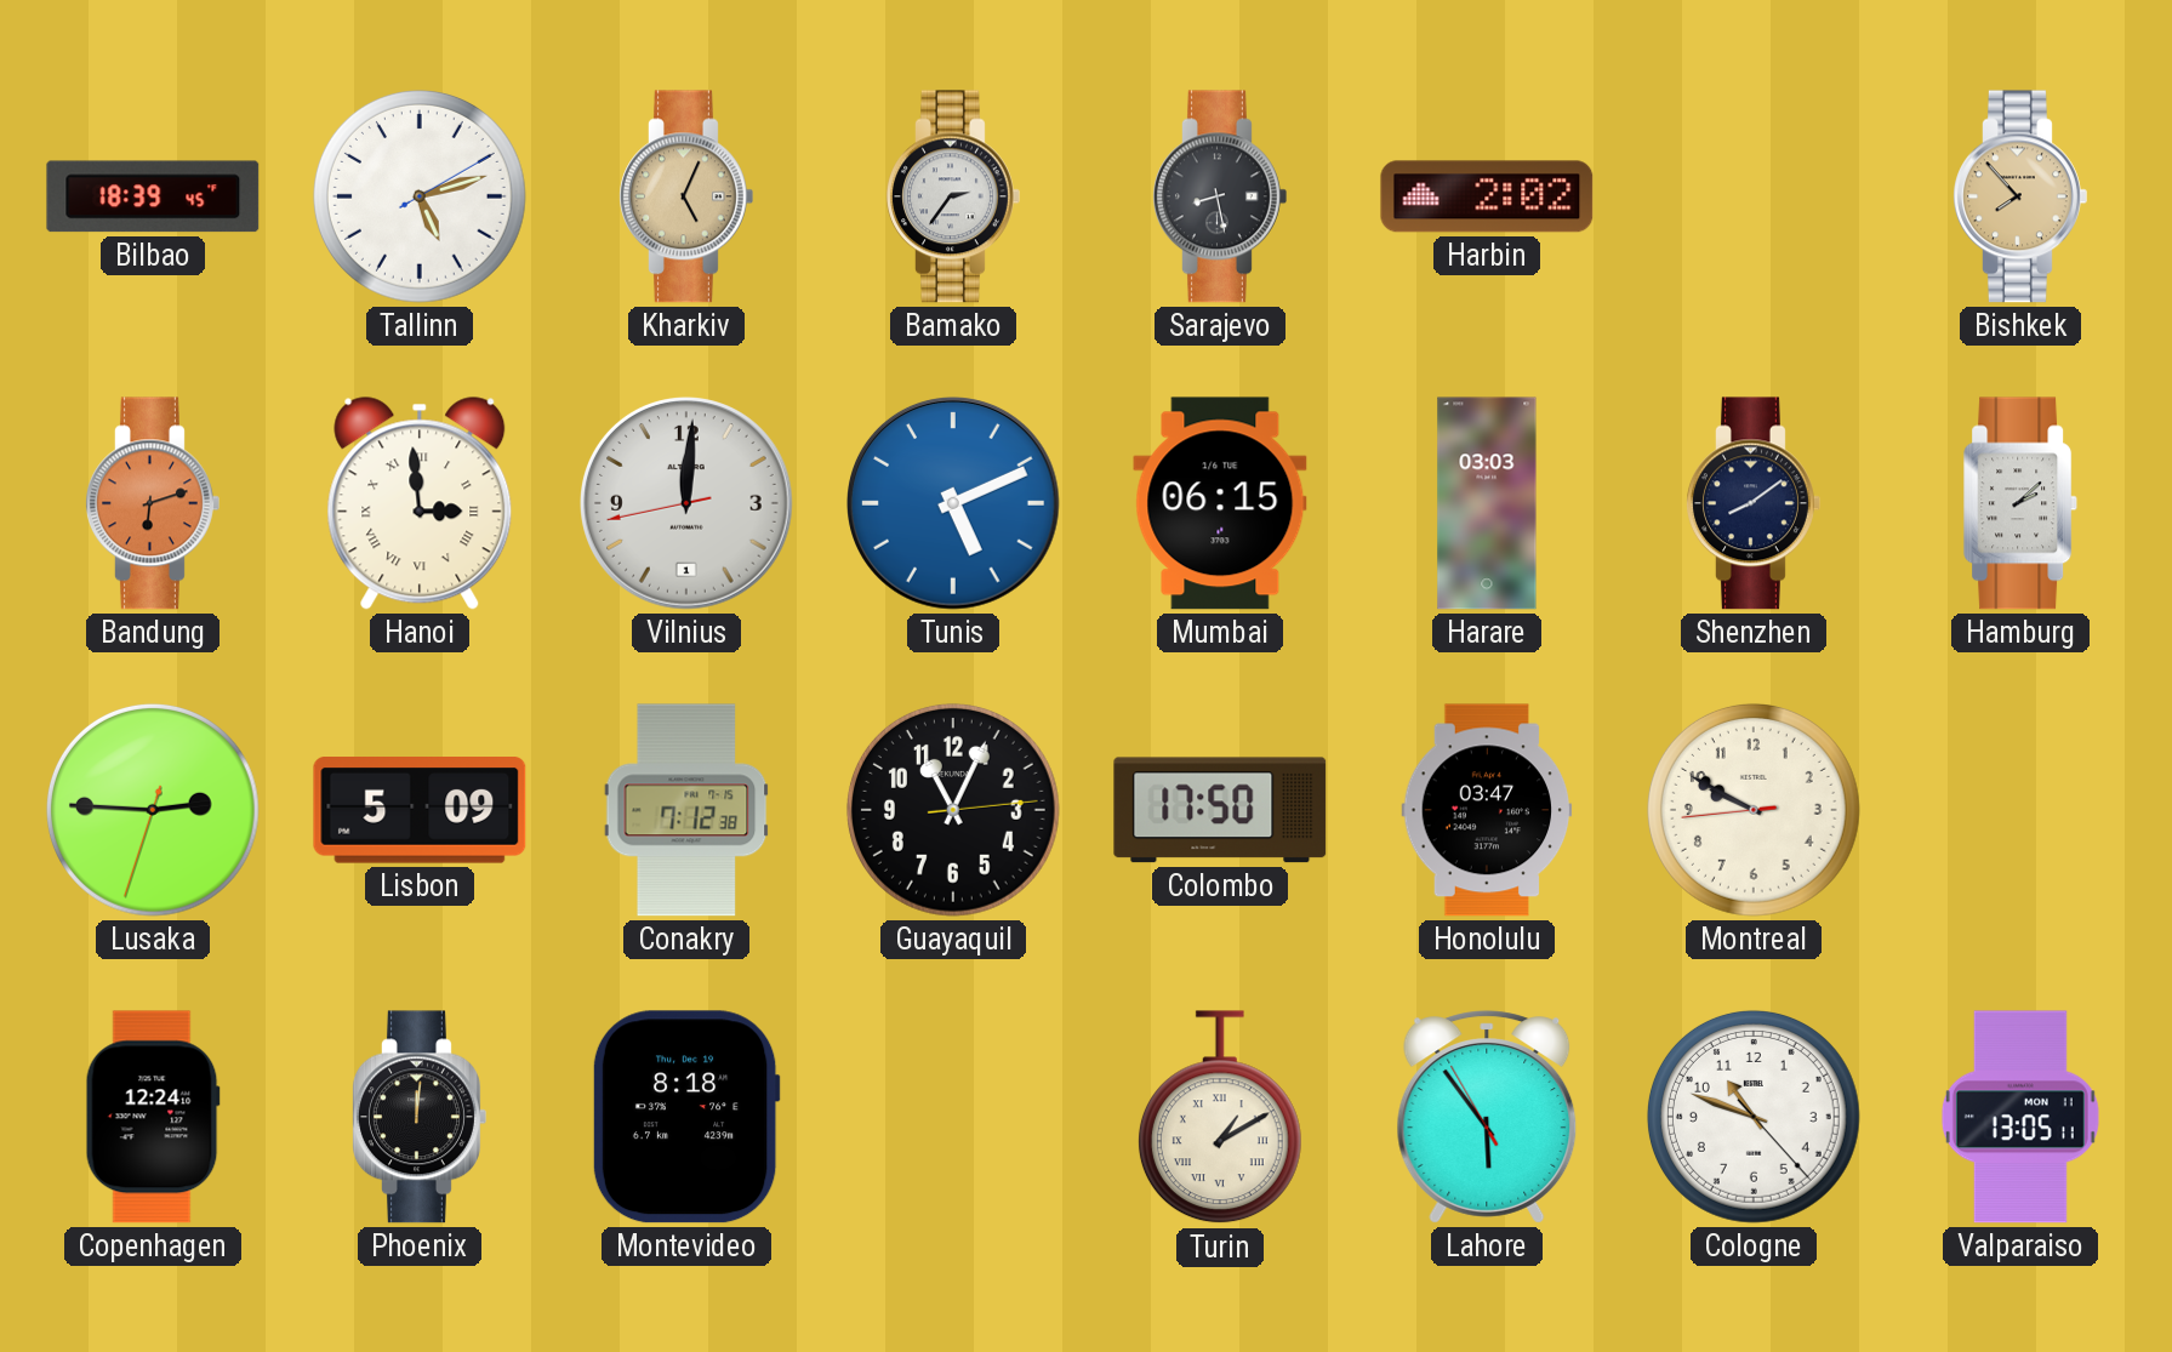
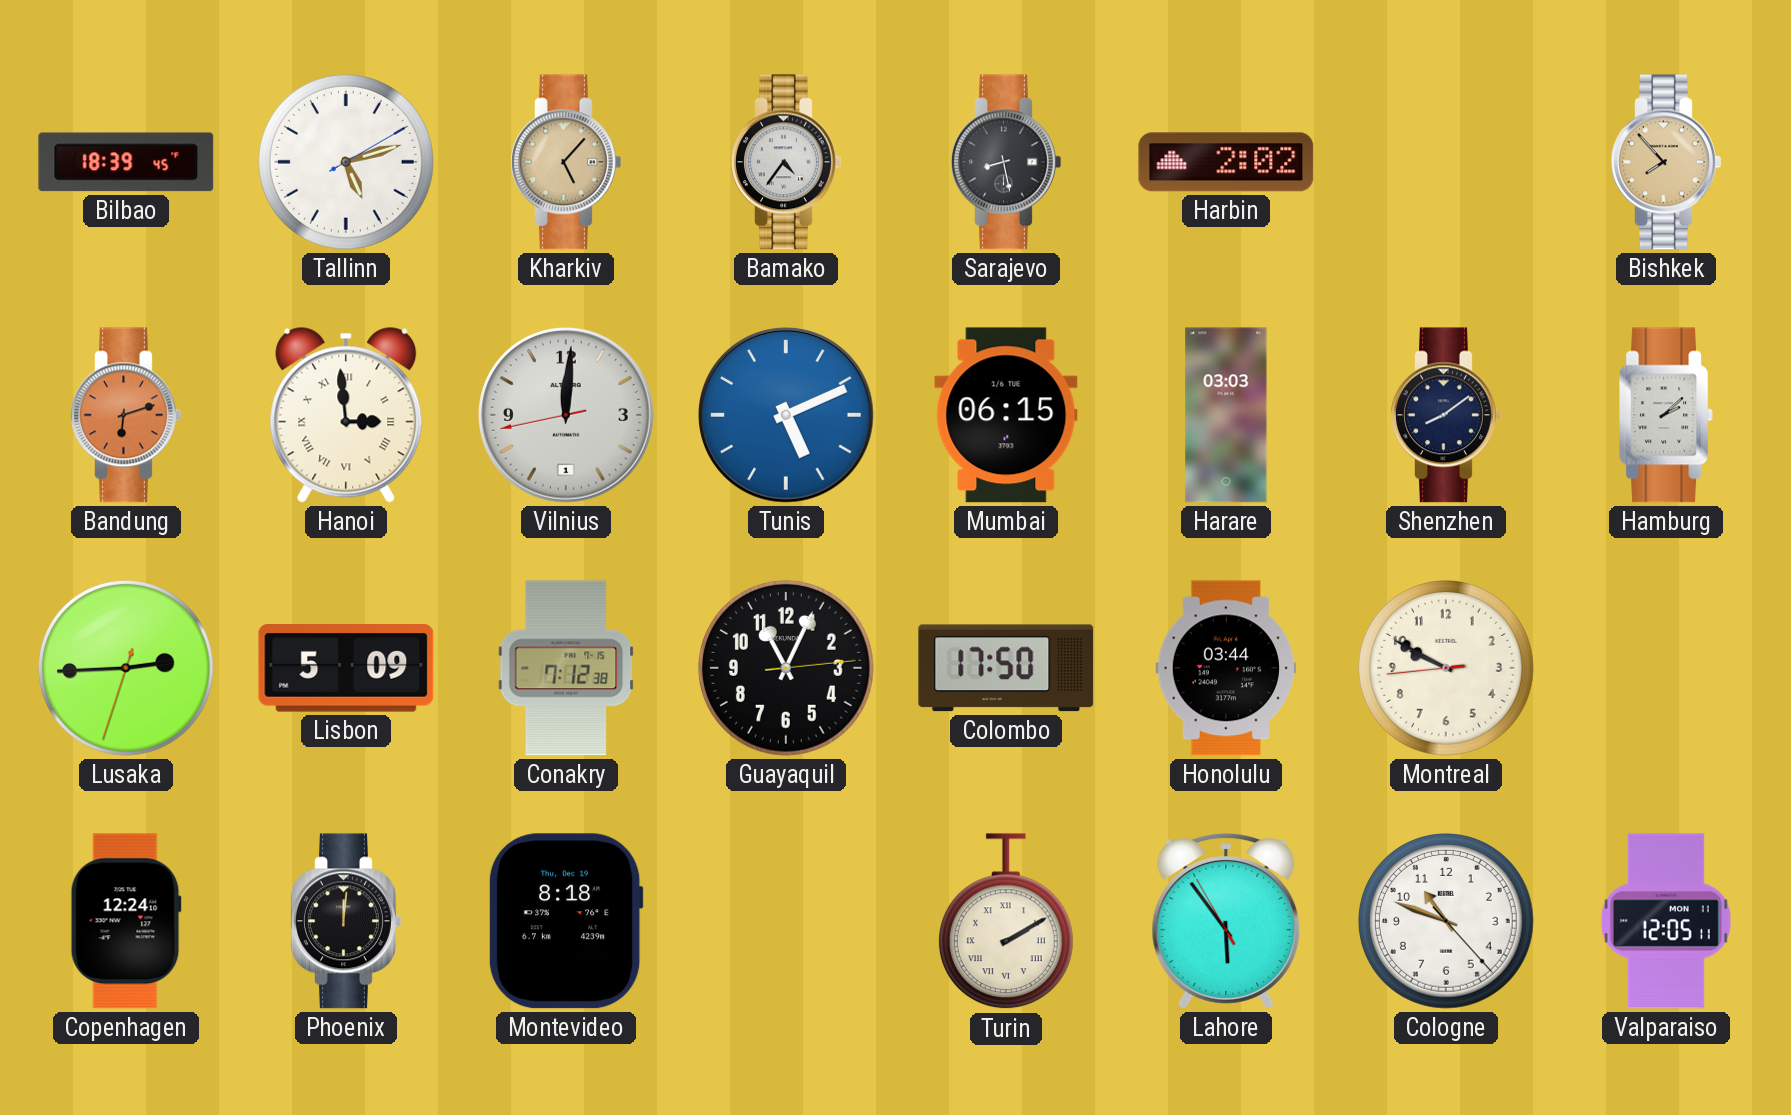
Kharkiv: 5:04 -> 5:07 (566, 162)
Bamako: 2:36 -> 4:36 (786, 162)
Lusaka: 2:45 -> 2:44 (126, 668)
Honolulu: 03:47 -> 03:44 (1226, 668)
Turin: 1:10 -> 2:10 (1006, 922)
Valparaiso: 13:05 -> 12:05 (1666, 921)
